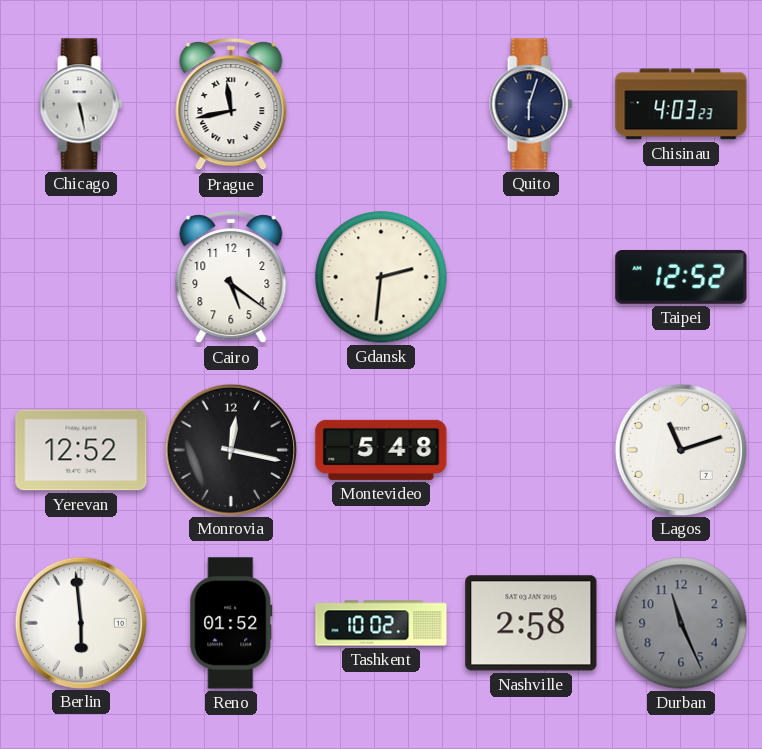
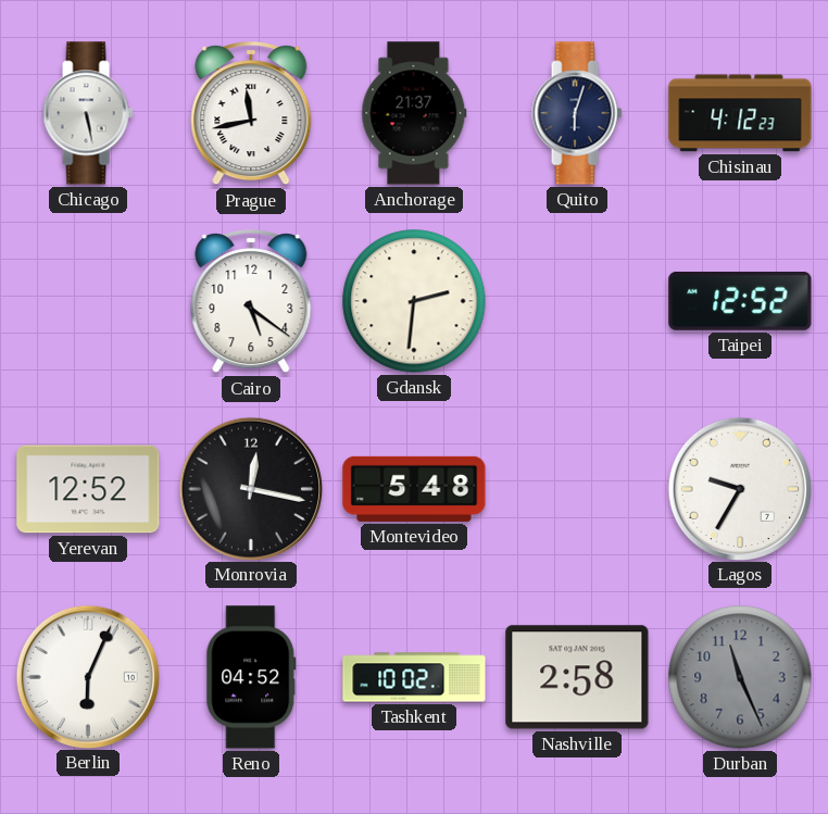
Anchorage: none -> 21:37 (414, 113)
Chisinau: 4:03 -> 4:12 (740, 113)
Lagos: 11:12 -> 9:35 (739, 488)
Berlin: 5:59 -> 6:04 (87, 676)
Reno: 01:52 -> 04:52 (251, 677)
